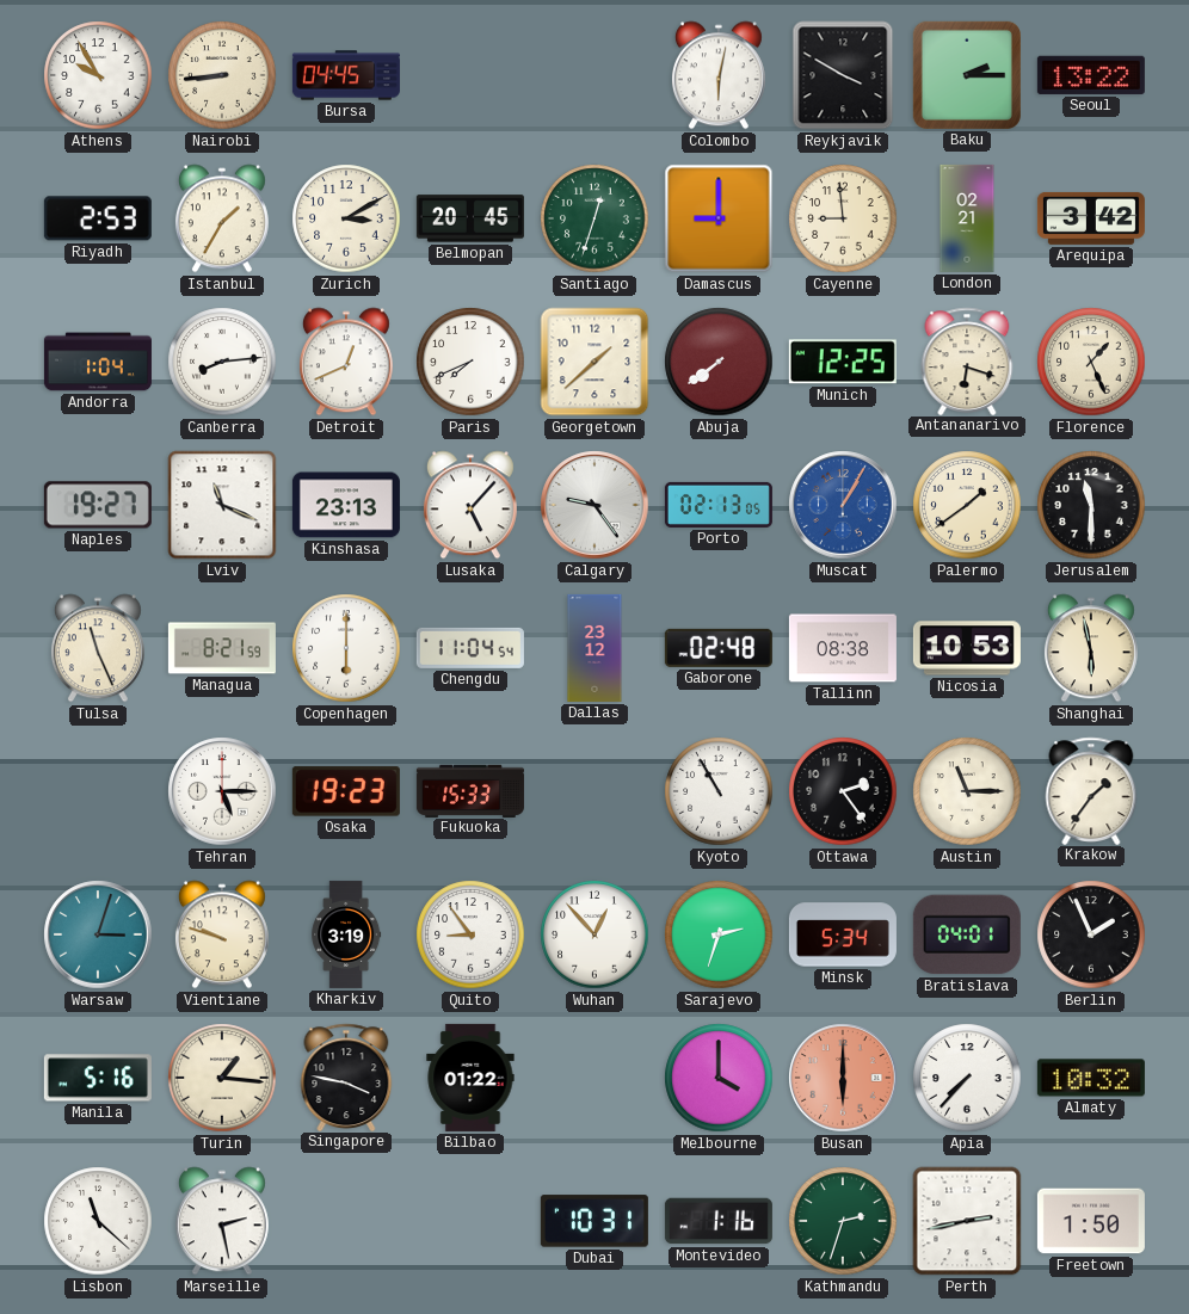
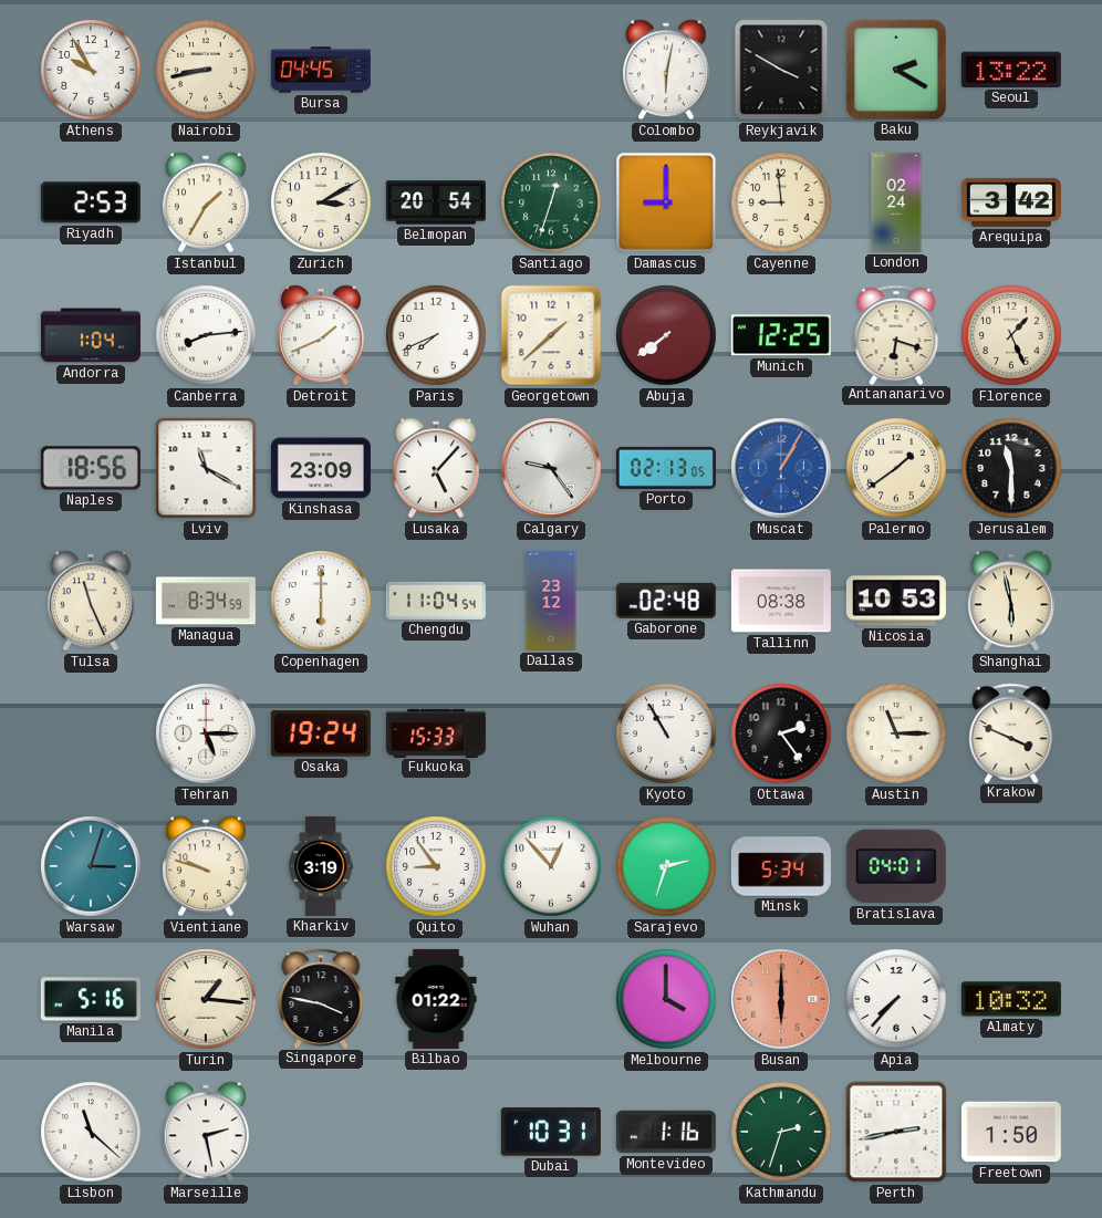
Nairobi: 8:44 -> 8:43 (206, 70)
Baku: 2:15 -> 2:20 (896, 70)
Belmopan: 20:45 -> 20:54 (436, 202)
London: 02:21 -> 02:24 (896, 202)
Detroit: 12:41 -> 1:41 (321, 335)
Naples: 19:27 -> 18:56 (91, 468)
Lviv: 11:19 -> 11:20 (206, 468)
Kinshasa: 23:13 -> 23:09 (321, 468)
Managua: 8:21 -> 8:34 (206, 601)
Osaka: 19:23 -> 19:24 (321, 733)
Krakow: 1:36 -> 3:49 (1011, 732)
Berlin: 1:56 -> none (1091, 934)
